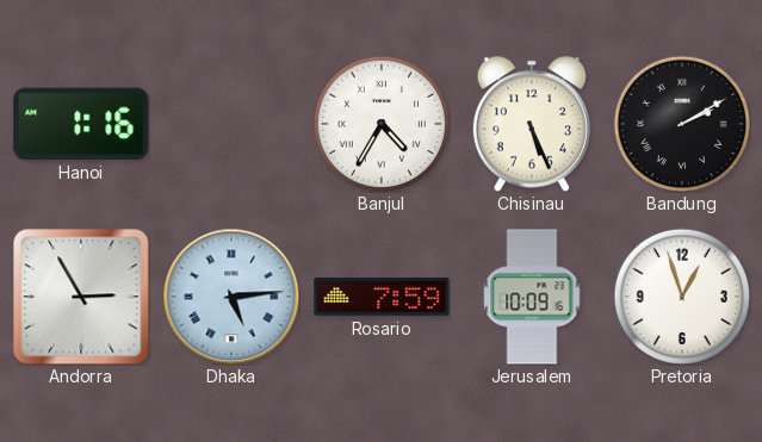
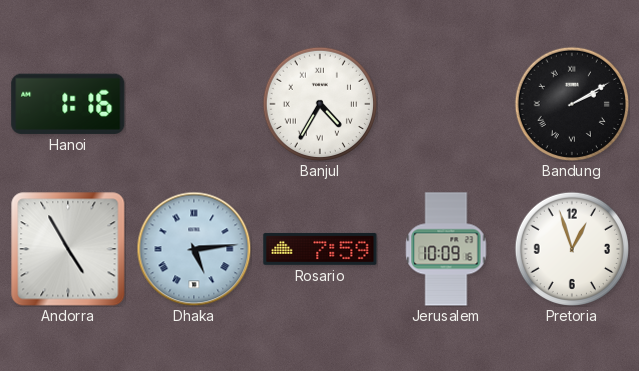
Chisinau: 5:26 -> none (532, 124)
Andorra: 2:55 -> 4:55 (68, 249)
